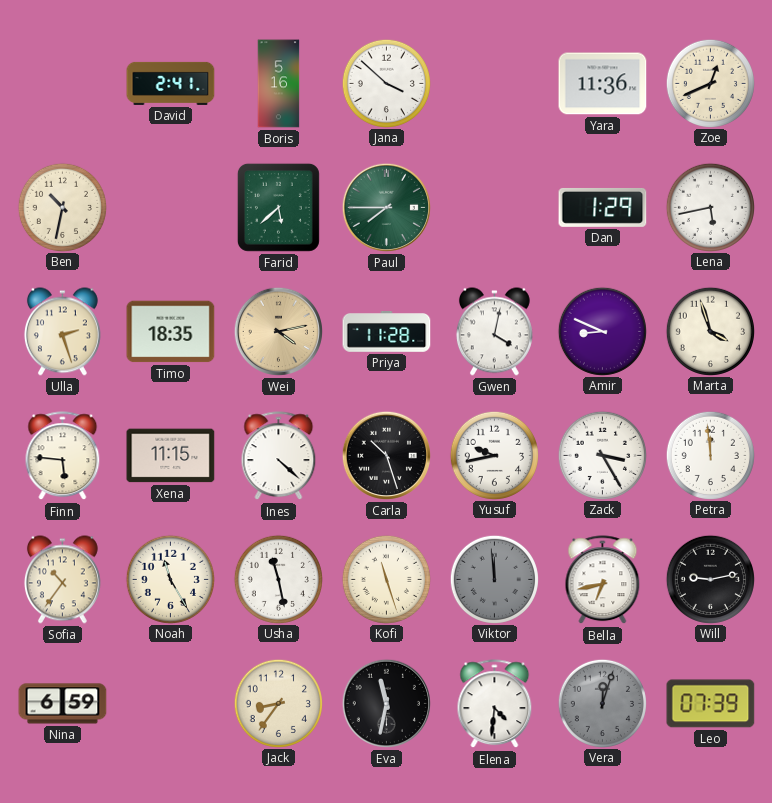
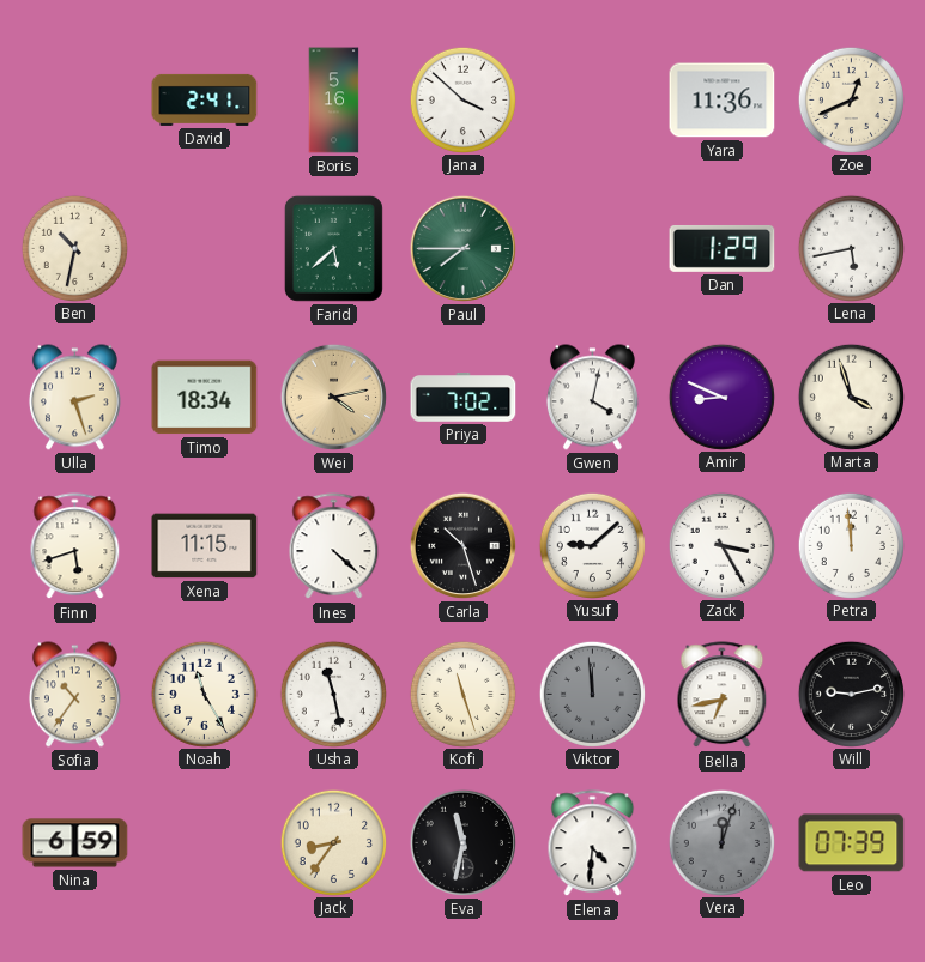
Timo: 18:35 -> 18:34 (205, 398)
Priya: 11:28 -> 7:02 (464, 398)
Finn: 5:46 -> 5:42 (75, 546)
Yusuf: 9:43 -> 9:08 (592, 545)
